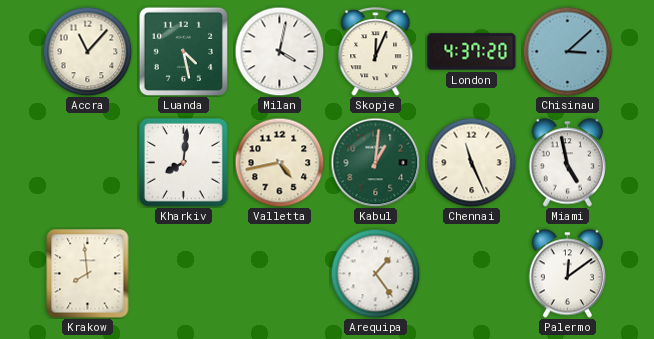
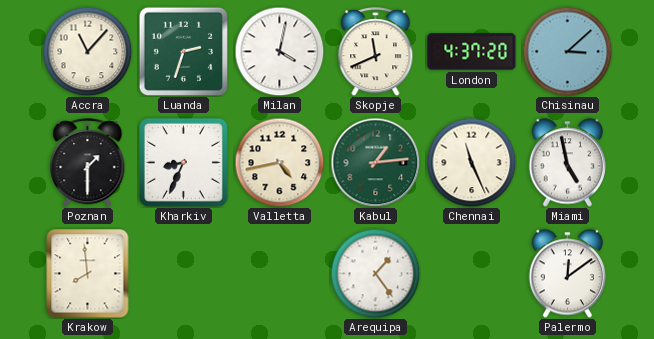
Luanda: 4:28 -> 2:33 (183, 51)
Skopje: 12:04 -> 11:41 (376, 52)
Poznan: none -> 1:30 (88, 163)
Kharkiv: 8:01 -> 8:34 (183, 162)
Kabul: 1:01 -> 1:14 (375, 162)
